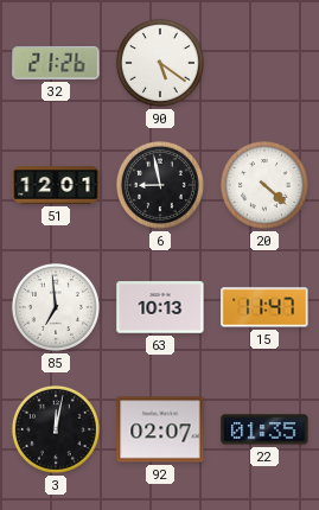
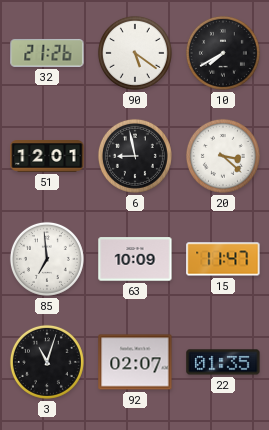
10: none -> 7:40 (223, 53)
20: 4:22 -> 3:22 (223, 156)
63: 10:13 -> 10:09 (135, 259)
3: 12:02 -> 11:03 (47, 362)
